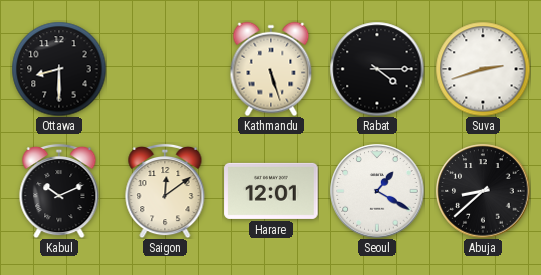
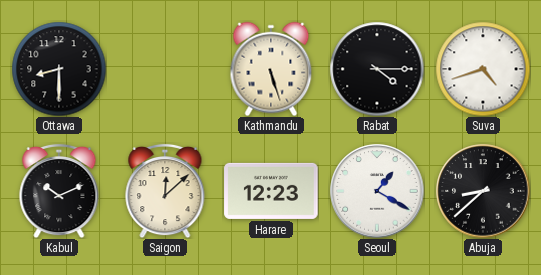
Suva: 2:42 -> 4:42 (483, 69)
Saigon: 12:09 -> 12:08 (165, 191)
Harare: 12:01 -> 12:23 (271, 191)
